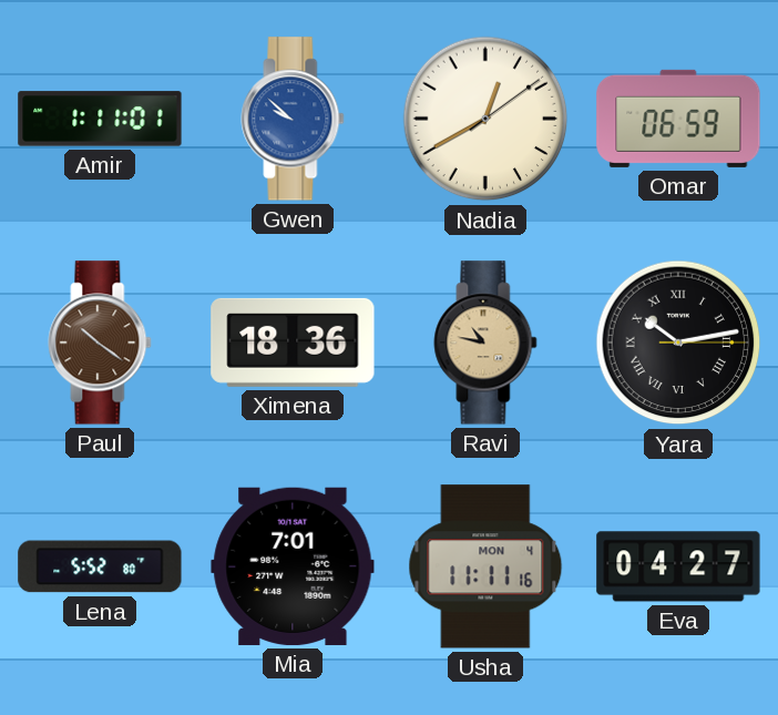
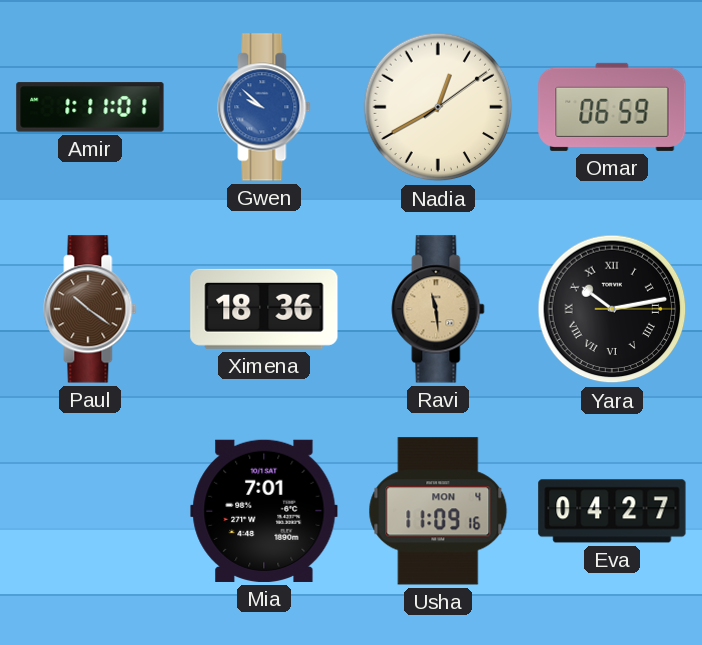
Ravi: 10:47 -> 11:29 (438, 309)
Lena: 5:52 -> none (100, 566)
Usha: 11:11 -> 11:09 (438, 511)
